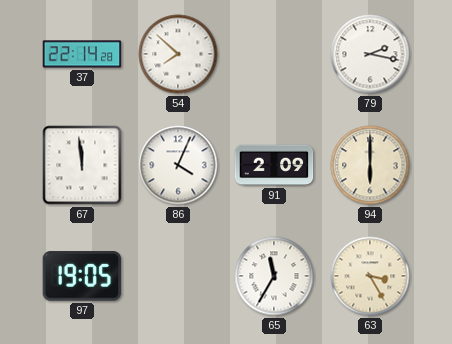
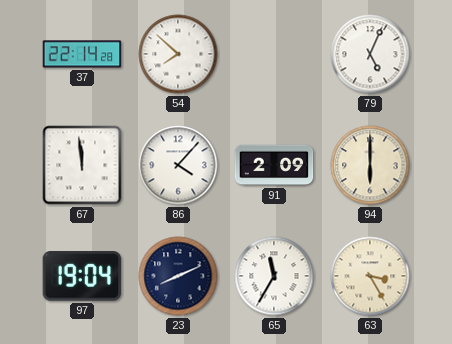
79: 2:17 -> 5:04 (370, 54)
86: 4:04 -> 4:07 (178, 165)
97: 19:05 -> 19:04 (82, 276)
23: none -> 8:11 (178, 276)
